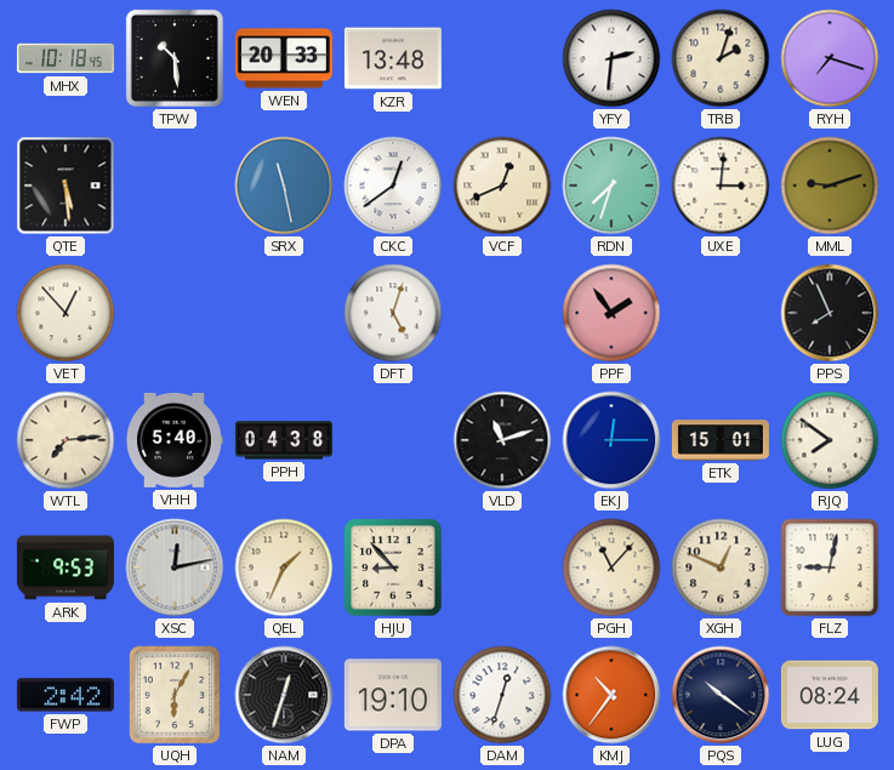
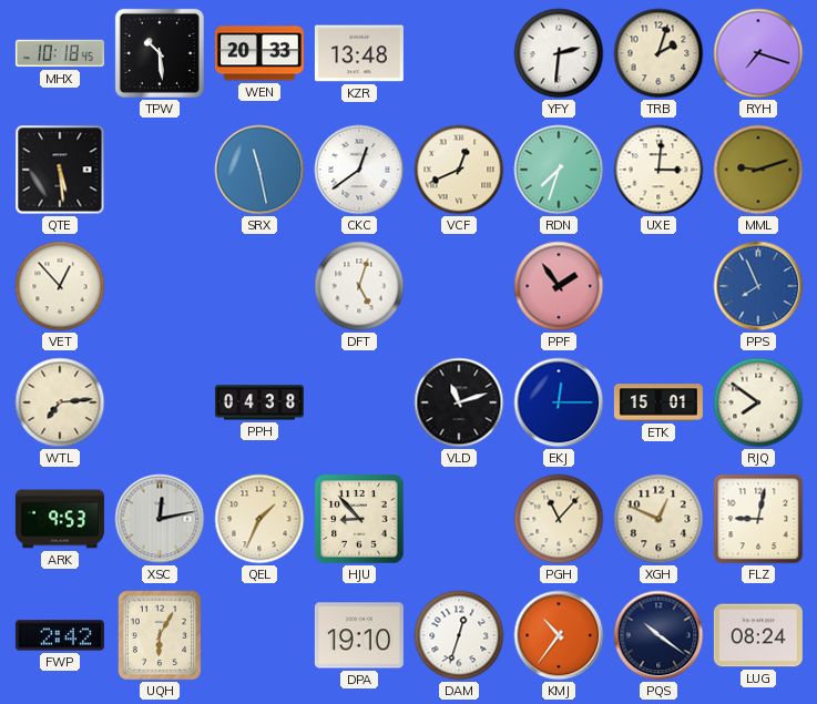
PPS dial: black -> blue (758, 286)
VHH: 5:40 -> none (173, 440)
NAM: 12:33 -> none (284, 695)
